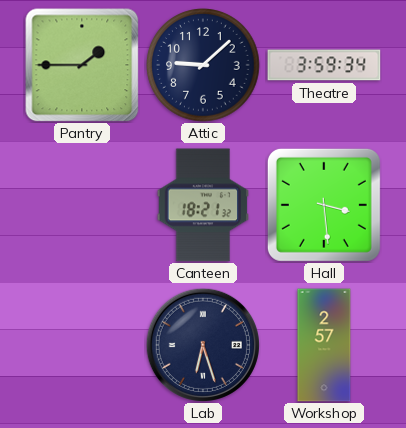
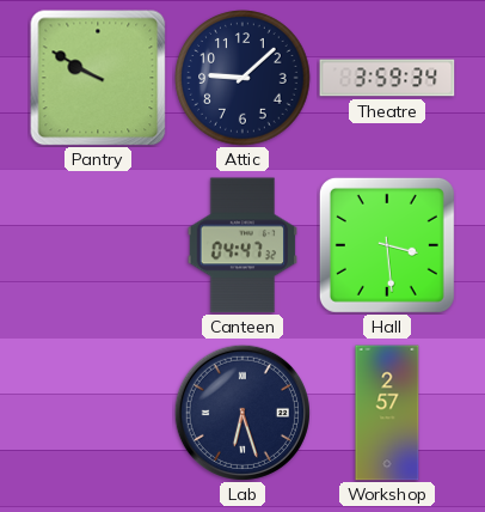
Pantry: 1:45 -> 9:50 (98, 78)
Canteen: 18:21 -> 04:47 (241, 245)
